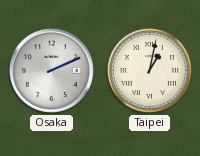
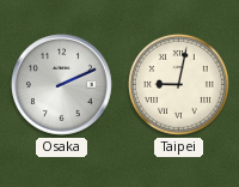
Taipei: 1:02 -> 9:02 (178, 84)
